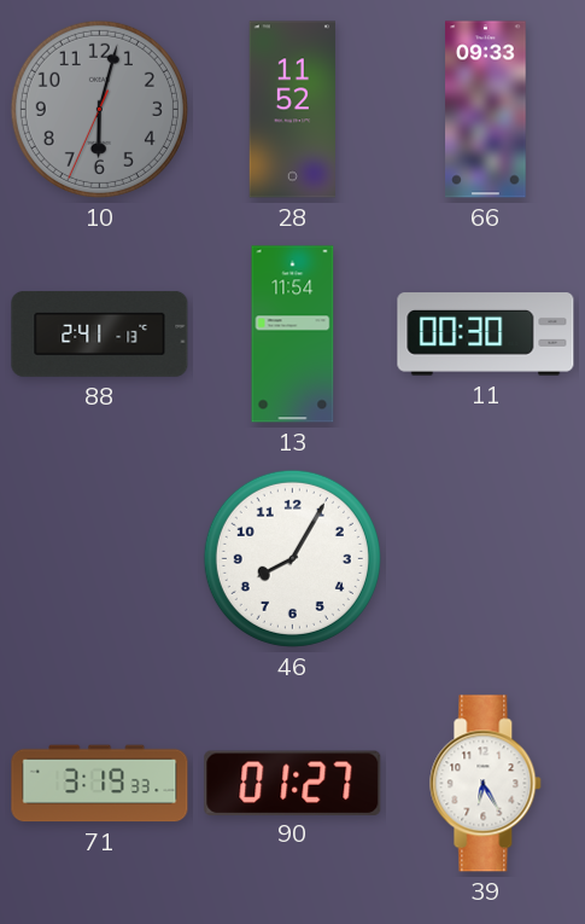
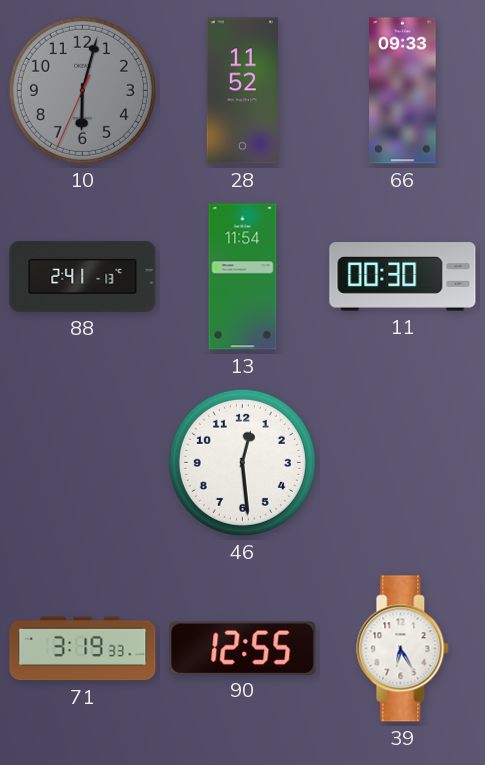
46: 8:05 -> 12:29 (242, 462)
90: 01:27 -> 12:55 (243, 648)
